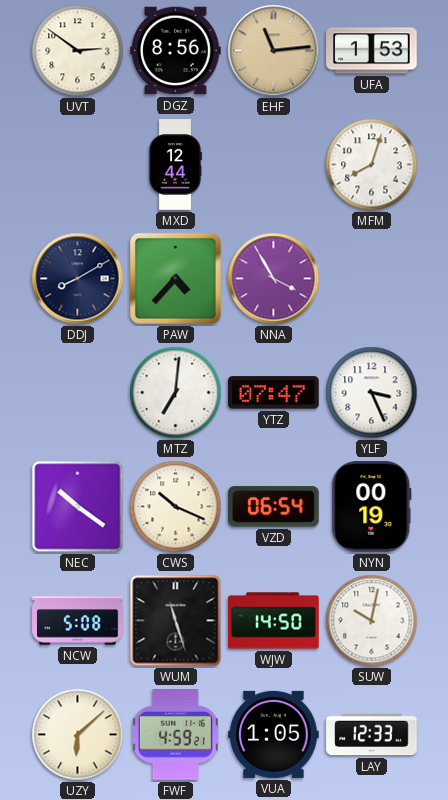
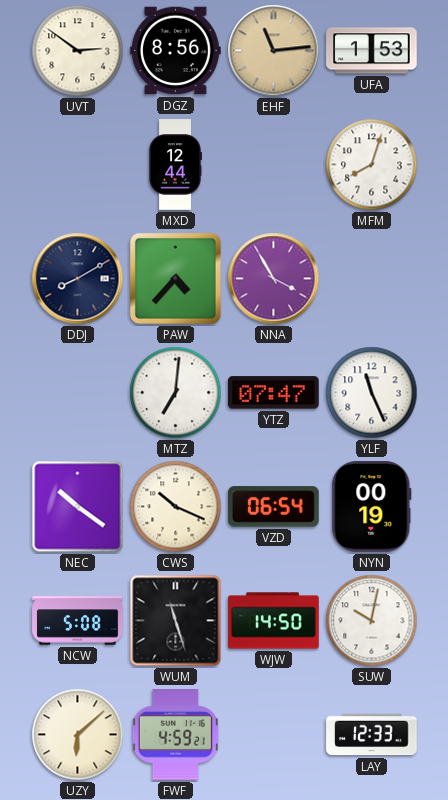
YLF: 3:26 -> 11:26 (372, 393)
VUA: 1:05 -> none (274, 734)
